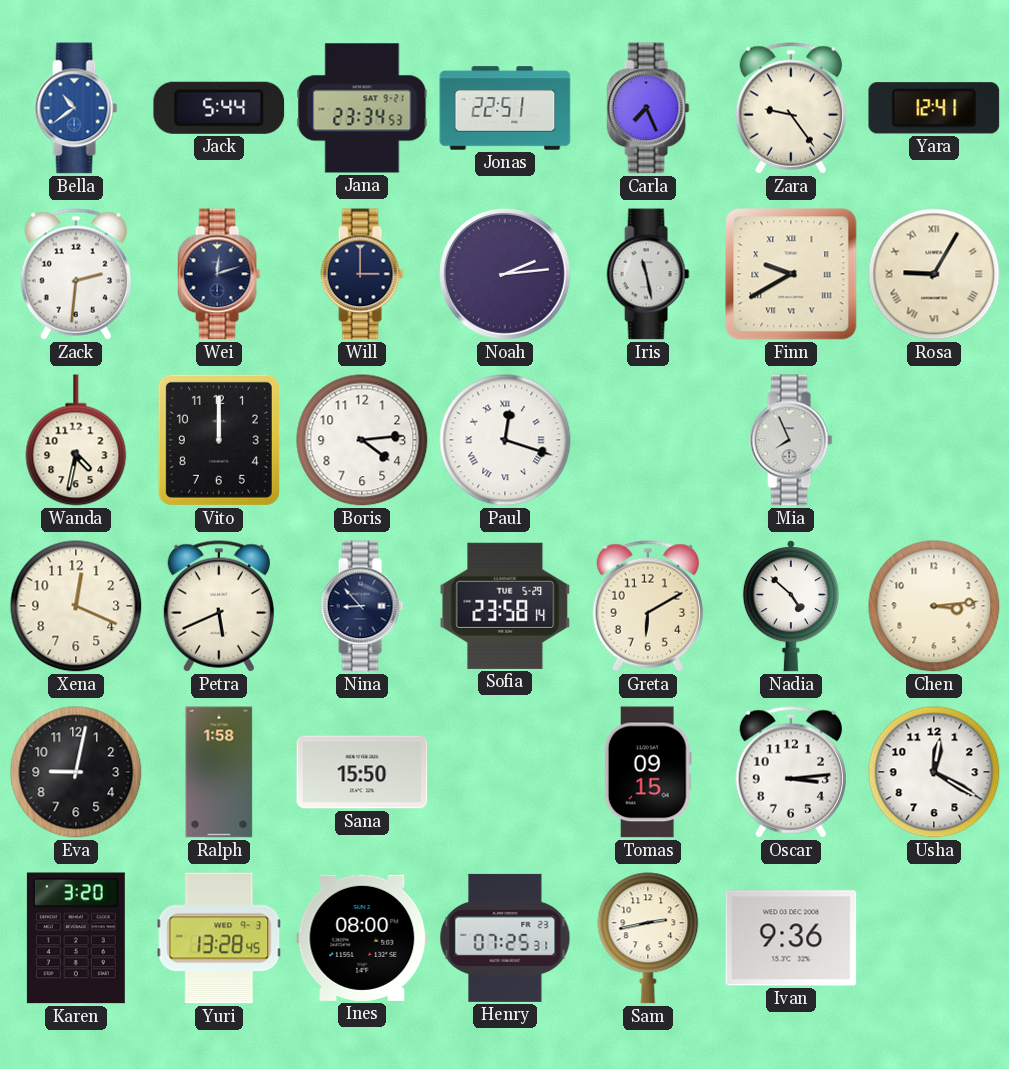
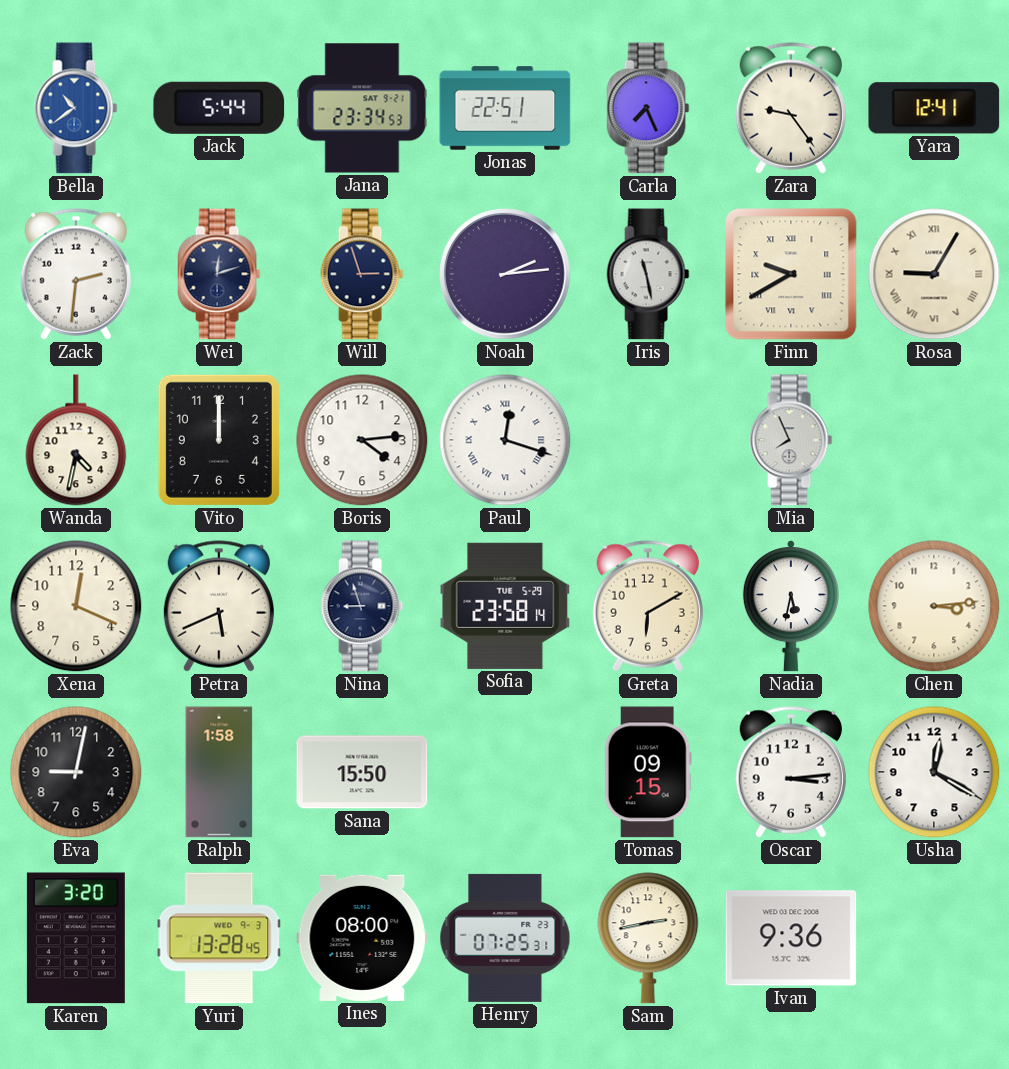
Will: 3:00 -> 2:57 (362, 274)
Nina: 8:53 -> 8:57 (362, 606)
Nadia: 4:52 -> 5:32 (791, 607)
